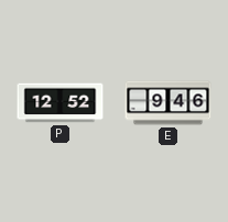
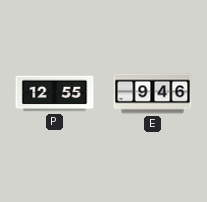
P: 12:52 -> 12:55 (55, 94)
